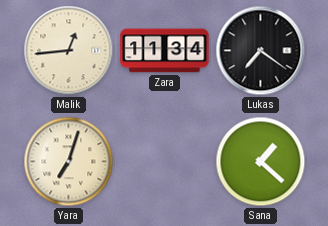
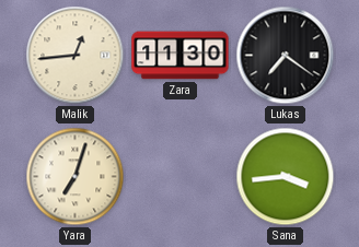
Zara: 11:34 -> 11:30 (181, 56)
Sana: 1:22 -> 3:44 (286, 177)
